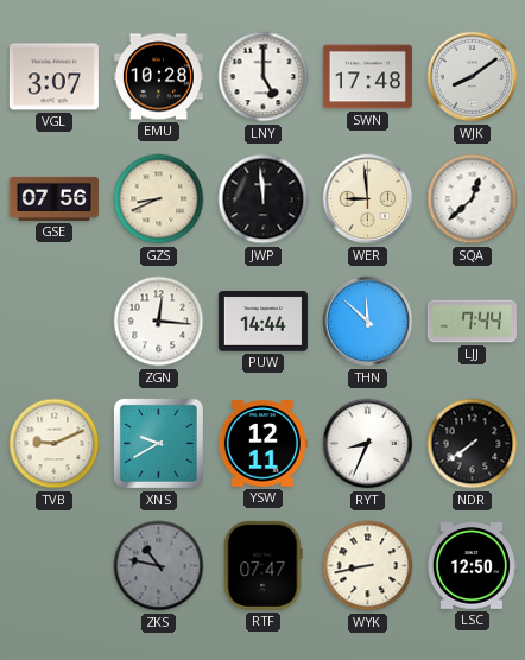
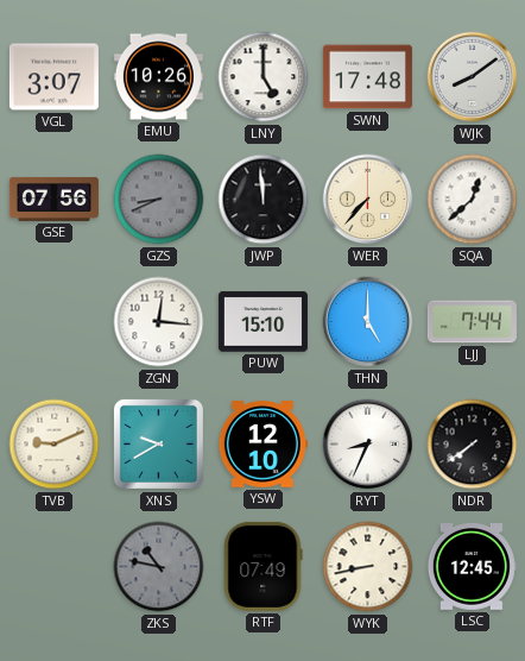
EMU: 10:28 -> 10:26 (158, 77)
GZS dial: cream -> grey (159, 200)
WER: 8:59 -> 7:37 (368, 200)
PUW: 14:44 -> 15:10 (262, 322)
THN: 11:52 -> 5:00 (368, 322)
YSW: 12:11 -> 12:10 (262, 445)
RTF: 07:47 -> 07:49 (262, 566)
LSC: 12:50 -> 12:45 (472, 567)
